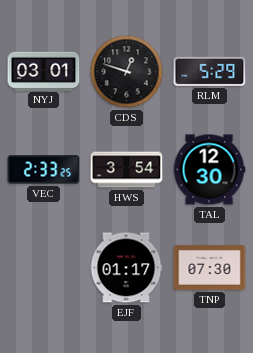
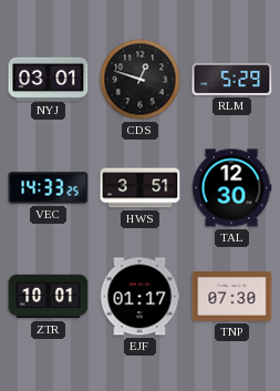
VEC: 2:33 -> 14:33 (49, 188)
HWS: 3:54 -> 3:51 (141, 188)
ZTR: none -> 10:01 (49, 297)
